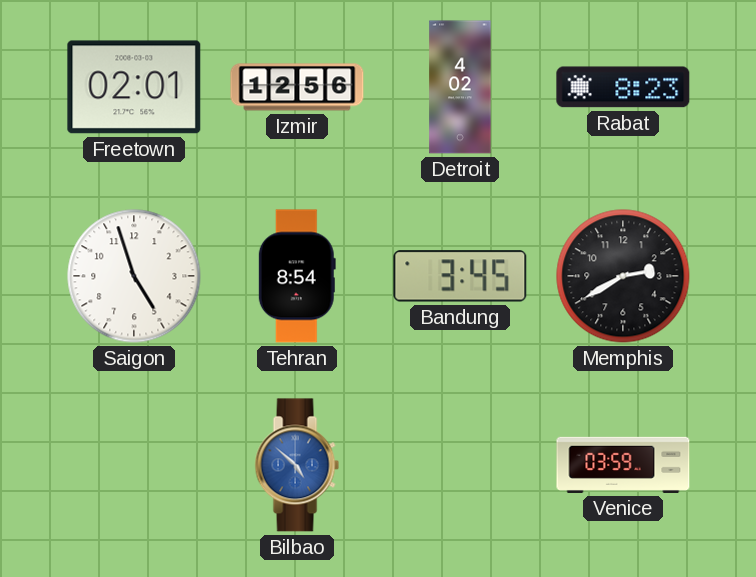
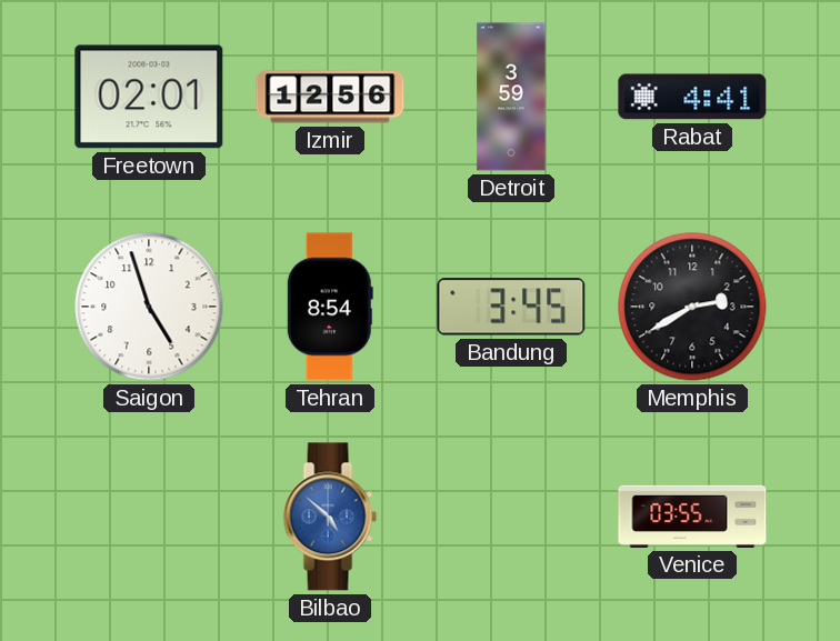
Detroit: 4:02 -> 3:59 (511, 97)
Rabat: 8:23 -> 4:41 (692, 97)
Venice: 03:59 -> 03:55 (692, 517)
